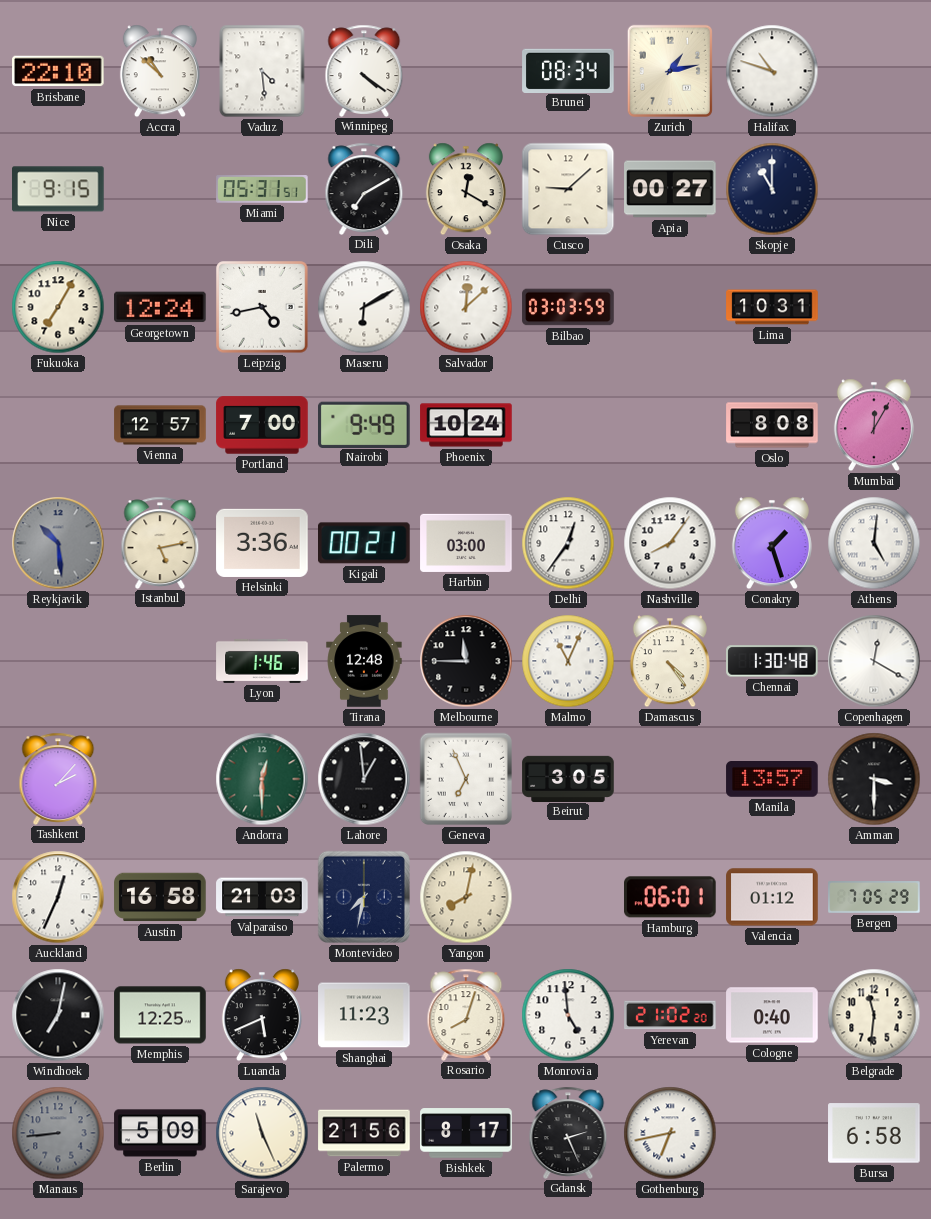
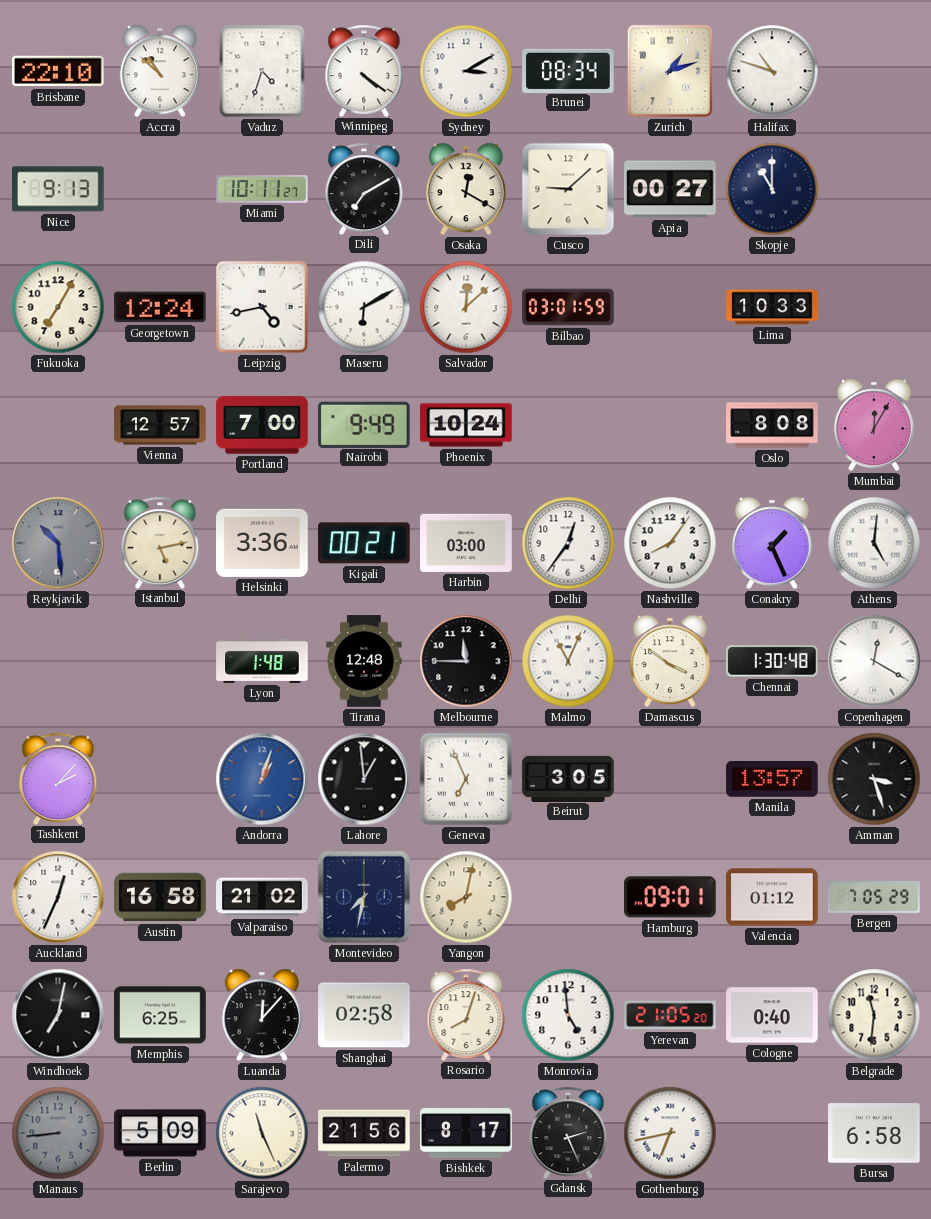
Vaduz: 4:29 -> 4:33 (262, 71)
Sydney: none -> 3:10 (466, 71)
Zurich: 1:13 -> 1:12 (670, 71)
Nice: 9:15 -> 9:13 (58, 189)
Miami: 05:31 -> 10:11 (262, 190)
Bilbao: 03:03 -> 03:01 (568, 307)
Lima: 10:31 -> 10:33 (772, 307)
Conakry: 1:27 -> 1:26 (772, 543)
Lyon: 1:46 -> 1:48 (262, 661)
Damascus: 4:24 -> 3:51 (670, 661)
Andorra: 12:30 -> 1:03 (262, 779)
Andorra dial: green -> blue (262, 779)
Amman: 3:30 -> 3:27 (874, 779)
Valparaiso: 21:03 -> 21:02 (262, 897)
Hamburg: 06:01 -> 09:01 (671, 897)
Memphis: 12:25 -> 6:25 (160, 1015)
Luanda: 5:41 -> 12:07 (262, 1015)
Shanghai: 11:23 -> 02:58 (364, 1015)
Yerevan: 21:02 -> 21:05 (670, 1015)
